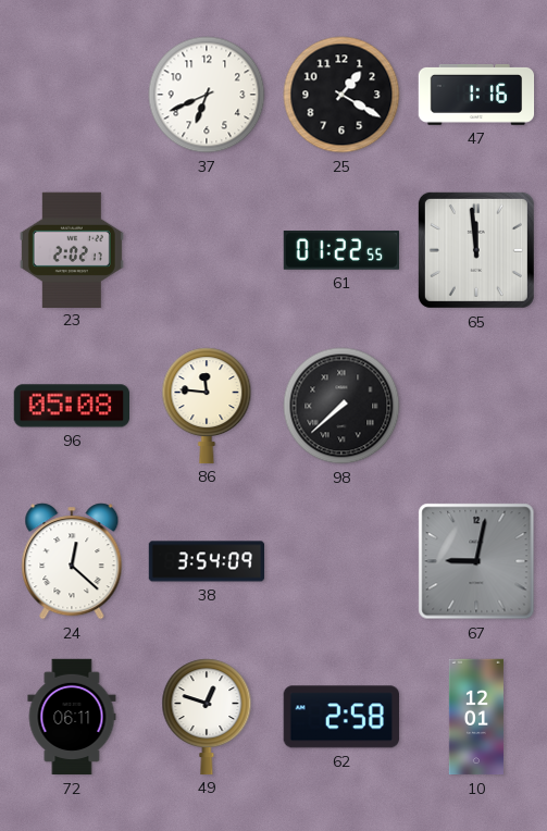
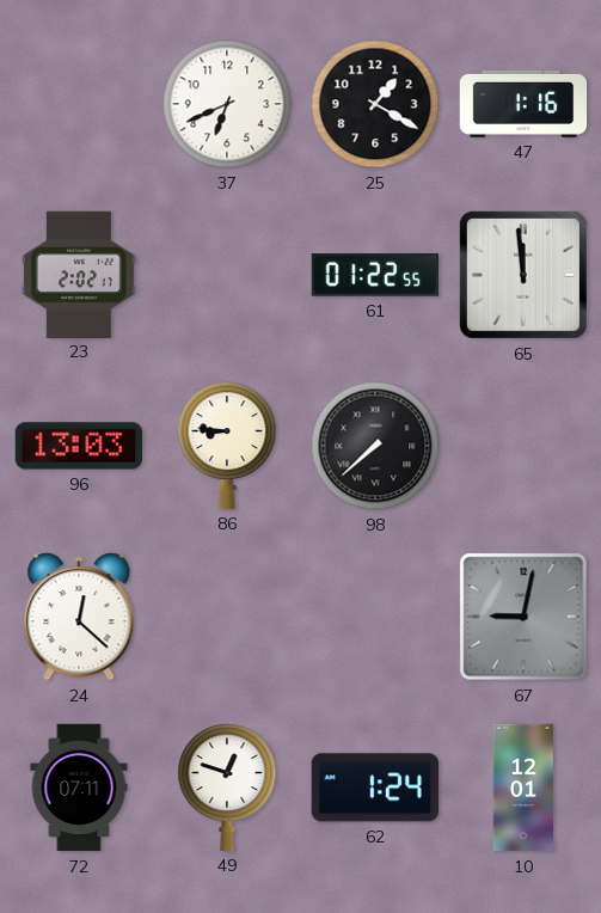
96: 05:08 -> 13:03 (78, 446)
86: 11:46 -> 8:46 (227, 446)
38: 3:54 -> none (207, 561)
72: 06:11 -> 07:11 (79, 788)
62: 2:58 -> 1:24 (375, 788)
